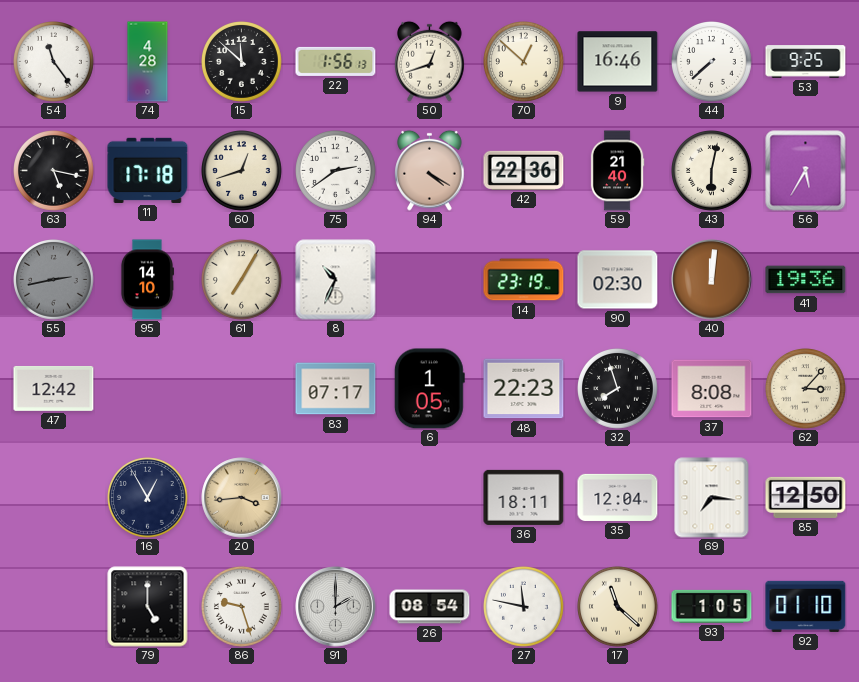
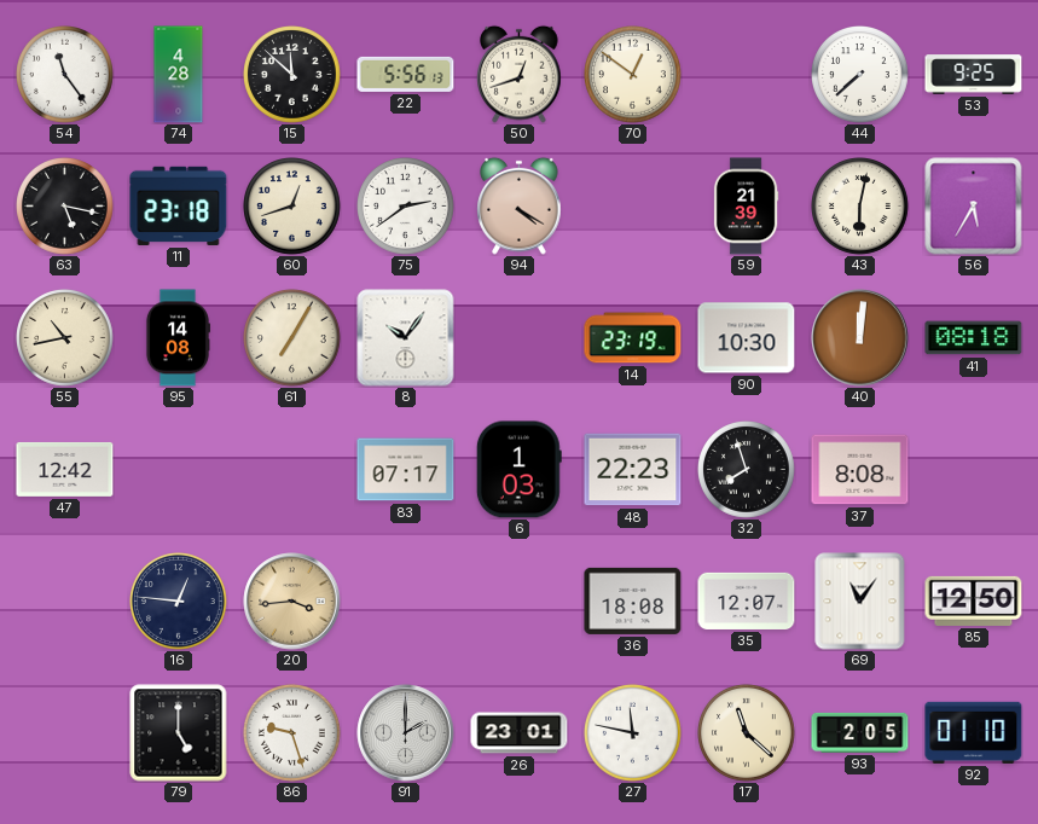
22: 1:56 -> 5:56 (406, 74)
70: 12:52 -> 12:51 (633, 75)
9: 16:46 -> none (618, 62)
11: 17:18 -> 23:18 (179, 205)
42: 22:36 -> none (524, 170)
59: 21:40 -> 21:39 (746, 207)
55: 2:43 -> 10:43 (65, 338)
55 dial: grey -> cream (65, 338)
95: 14:10 -> 14:08 (176, 338)
8: 10:34 -> 10:06 (406, 338)
90: 02:30 -> 10:30 (747, 338)
41: 19:36 -> 08:18 (974, 338)
6: 1:05 -> 1:03 (518, 470)
62: 3:07 -> none (806, 389)
16: 12:55 -> 12:46 (179, 602)
36: 18:11 -> 18:08 (633, 600)
35: 12:04 -> 12:07 (747, 600)
69: 7:16 -> 11:06 (860, 602)
26: 08:54 -> 23:01 (520, 733)
93: 1:05 -> 2:05 (860, 732)
